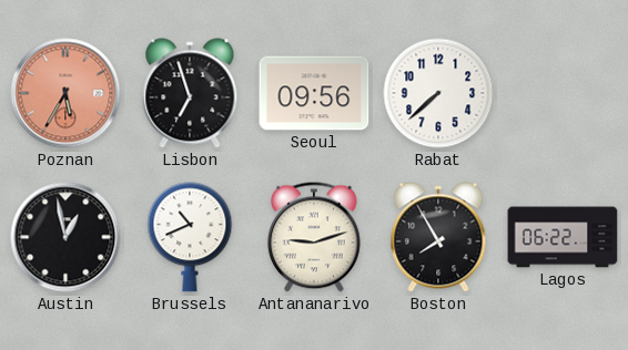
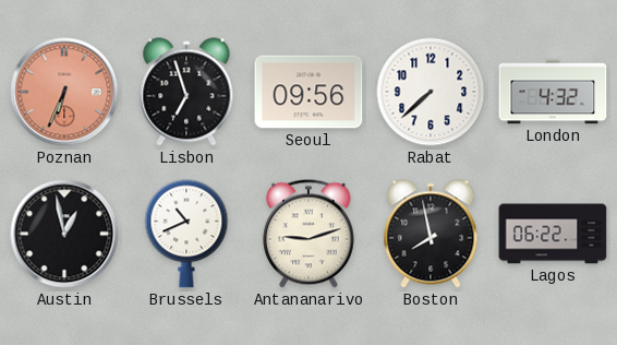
Poznan: 5:35 -> 6:34 (64, 92)
London: none -> 4:32 (553, 92)
Boston: 7:55 -> 7:58 (431, 234)
